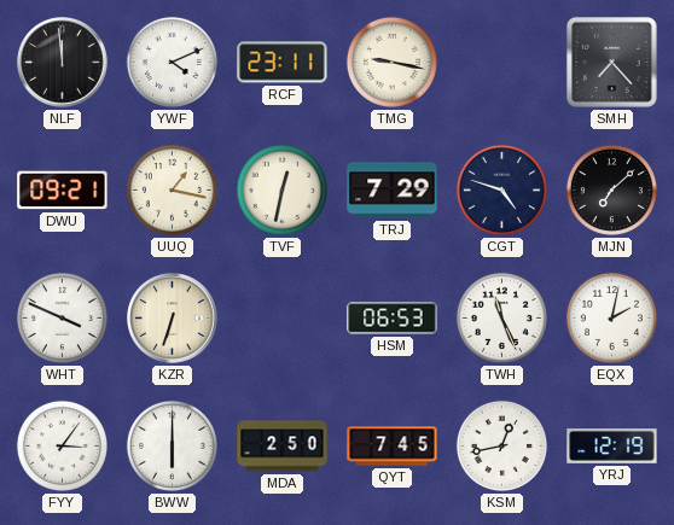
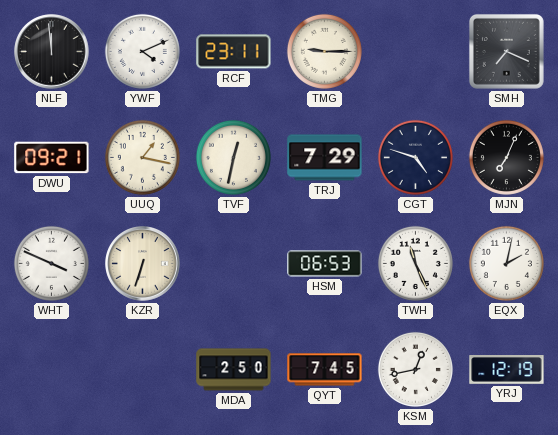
TMG: 9:17 -> 9:15 (324, 51)
SMH: 7:23 -> 7:19 (506, 51)
MJN: 7:08 -> 7:04 (506, 157)
FYY: 3:06 -> none (62, 445)
BWW: 6:00 -> none (172, 445)
